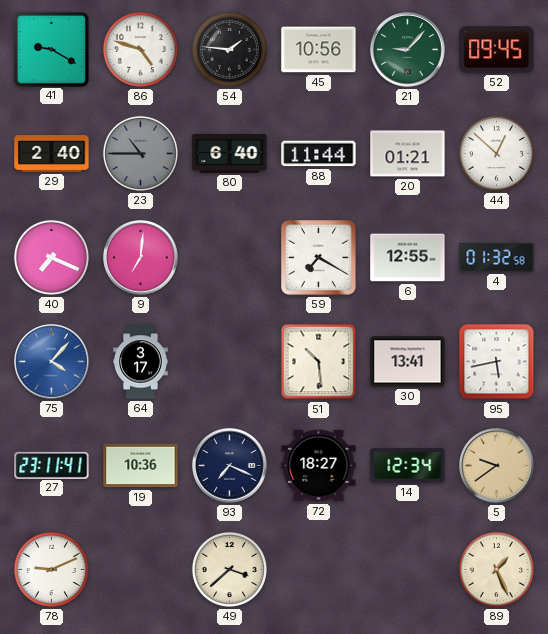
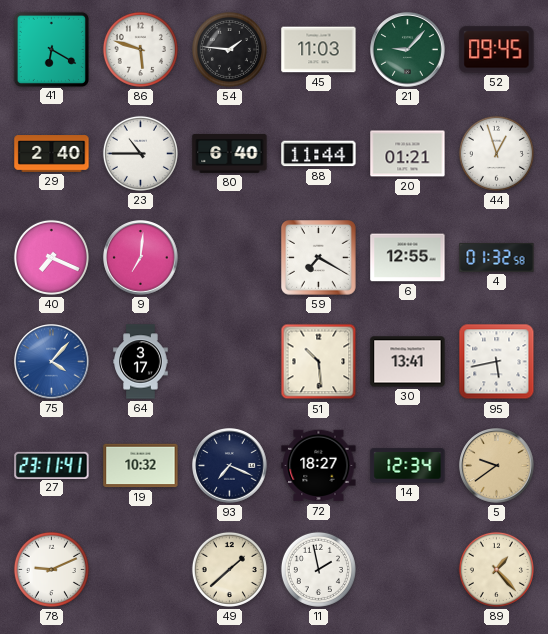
41: 9:20 -> 6:20 (51, 49)
86: 4:48 -> 5:48 (140, 49)
45: 10:56 -> 11:03 (319, 50)
23 dial: grey -> white (140, 153)
44: 12:52 -> 12:57 (496, 153)
19: 10:36 -> 10:32 (141, 466)
49: 3:38 -> 1:38 (229, 569)
11: none -> 1:58 (318, 569)
89: 1:26 -> 1:23 (496, 569)
